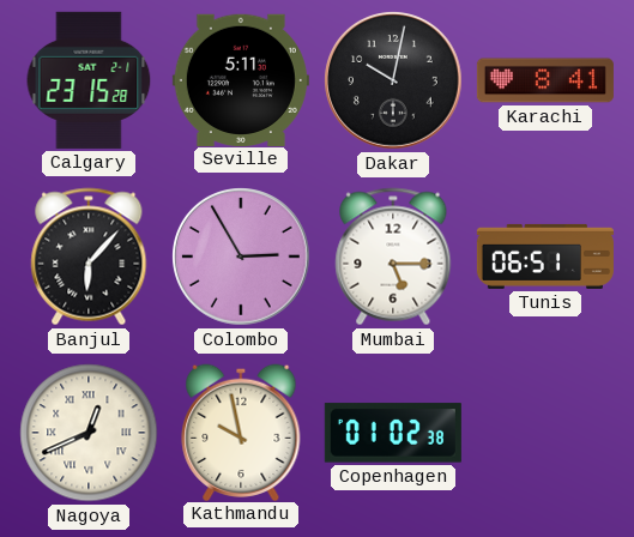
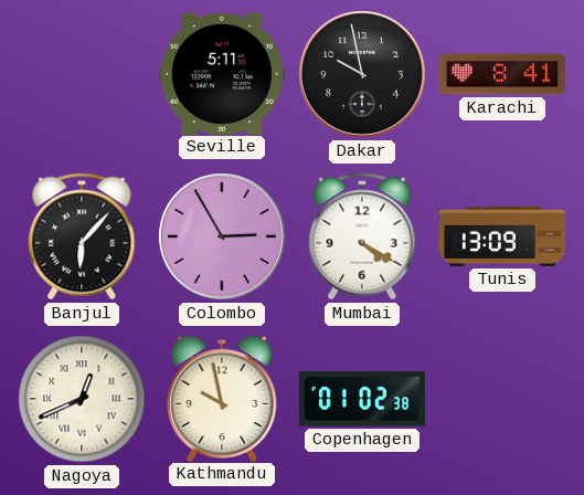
Calgary: 23:15 -> none (89, 80)
Dakar: 10:02 -> 9:58 (363, 75)
Mumbai: 5:15 -> 4:20 (362, 236)
Tunis: 06:51 -> 13:09 (502, 236)
